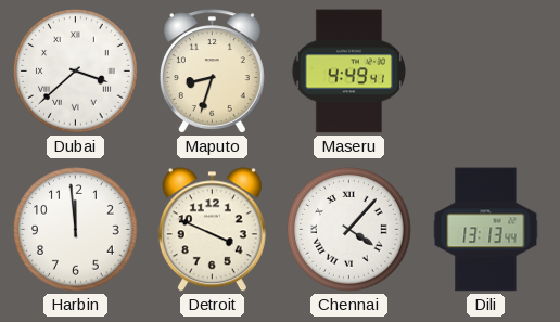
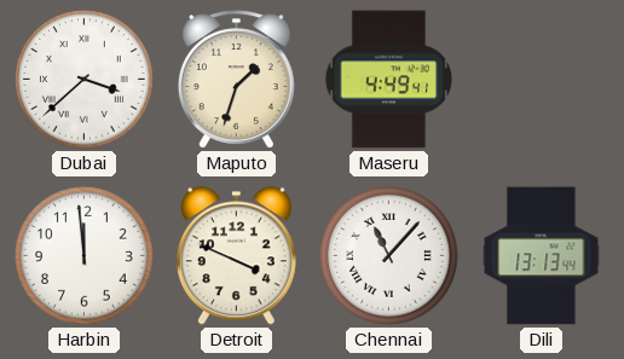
Maputo: 8:33 -> 1:33 (236, 80)
Chennai: 4:07 -> 11:07 (389, 256)
